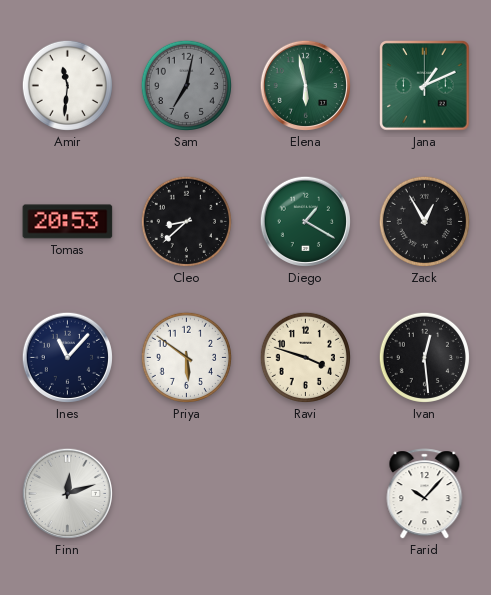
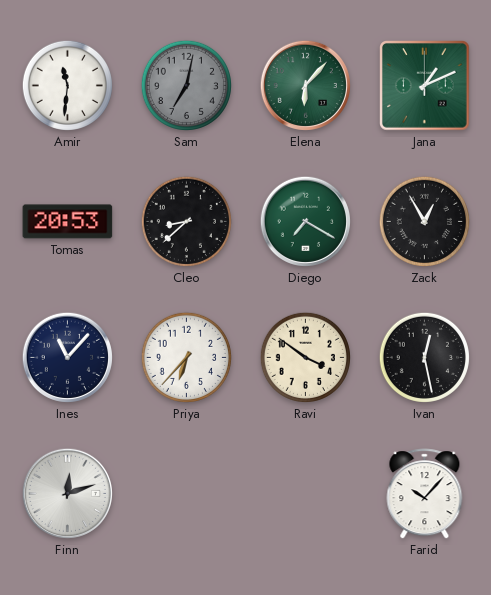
Elena: 5:58 -> 6:07 (305, 85)
Diego: 1:20 -> 7:20 (305, 221)
Priya: 5:51 -> 6:37 (186, 357)
Ravi: 3:48 -> 3:51 (305, 357)
Ivan: 12:29 -> 12:28 (424, 357)
